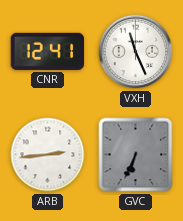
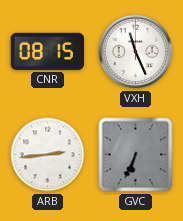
CNR: 12:41 -> 08:15 (47, 51)
